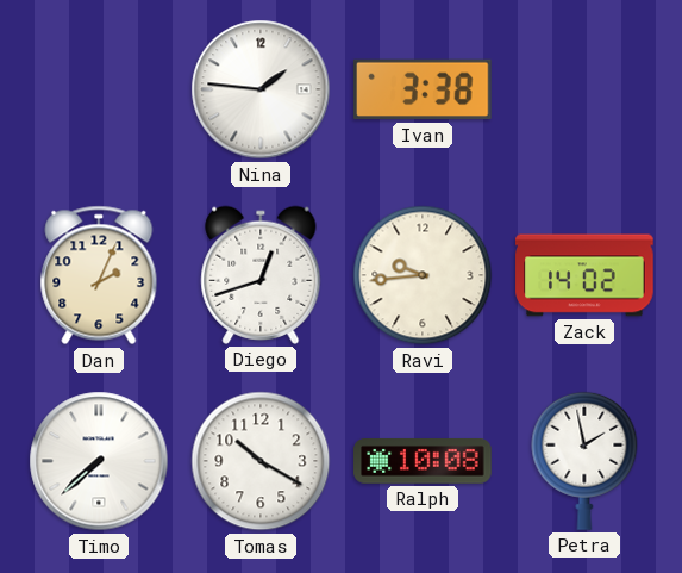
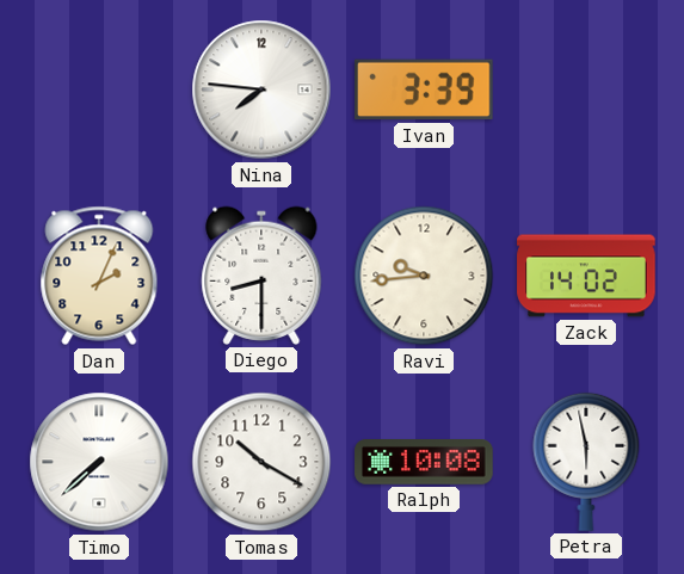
Nina: 1:46 -> 7:46 (261, 90)
Ivan: 3:38 -> 3:39 (425, 90)
Diego: 12:42 -> 8:30 (261, 276)
Petra: 1:58 -> 5:58 (586, 462)
